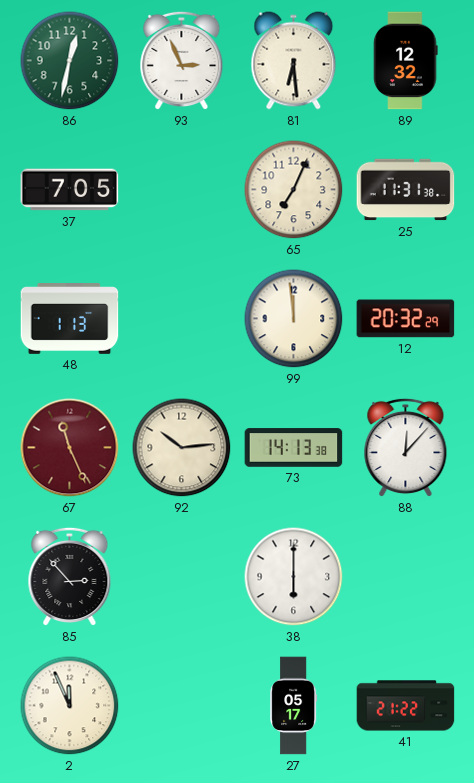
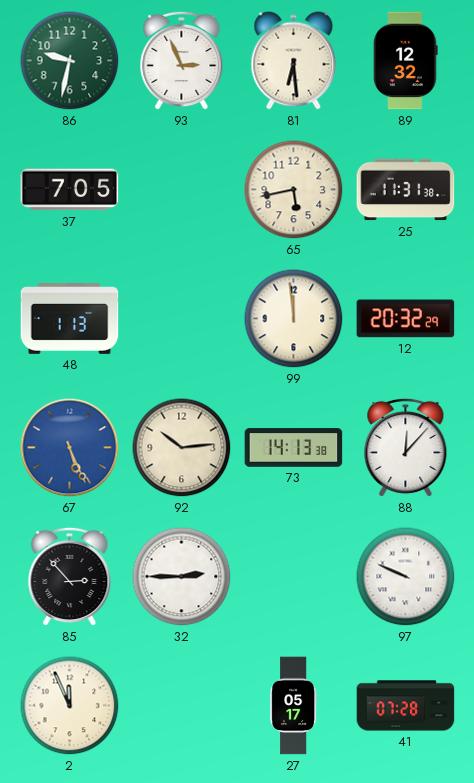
86: 12:32 -> 9:32 (70, 61)
65: 7:04 -> 5:43 (294, 190)
67: 11:26 -> 5:26 (70, 448)
67 dial: burgundy -> blue (70, 448)
32: none -> 2:45 (182, 577)
38: 6:00 -> none (294, 577)
97: none -> 9:49 (406, 577)
41: 21:22 -> 07:28 (406, 706)
